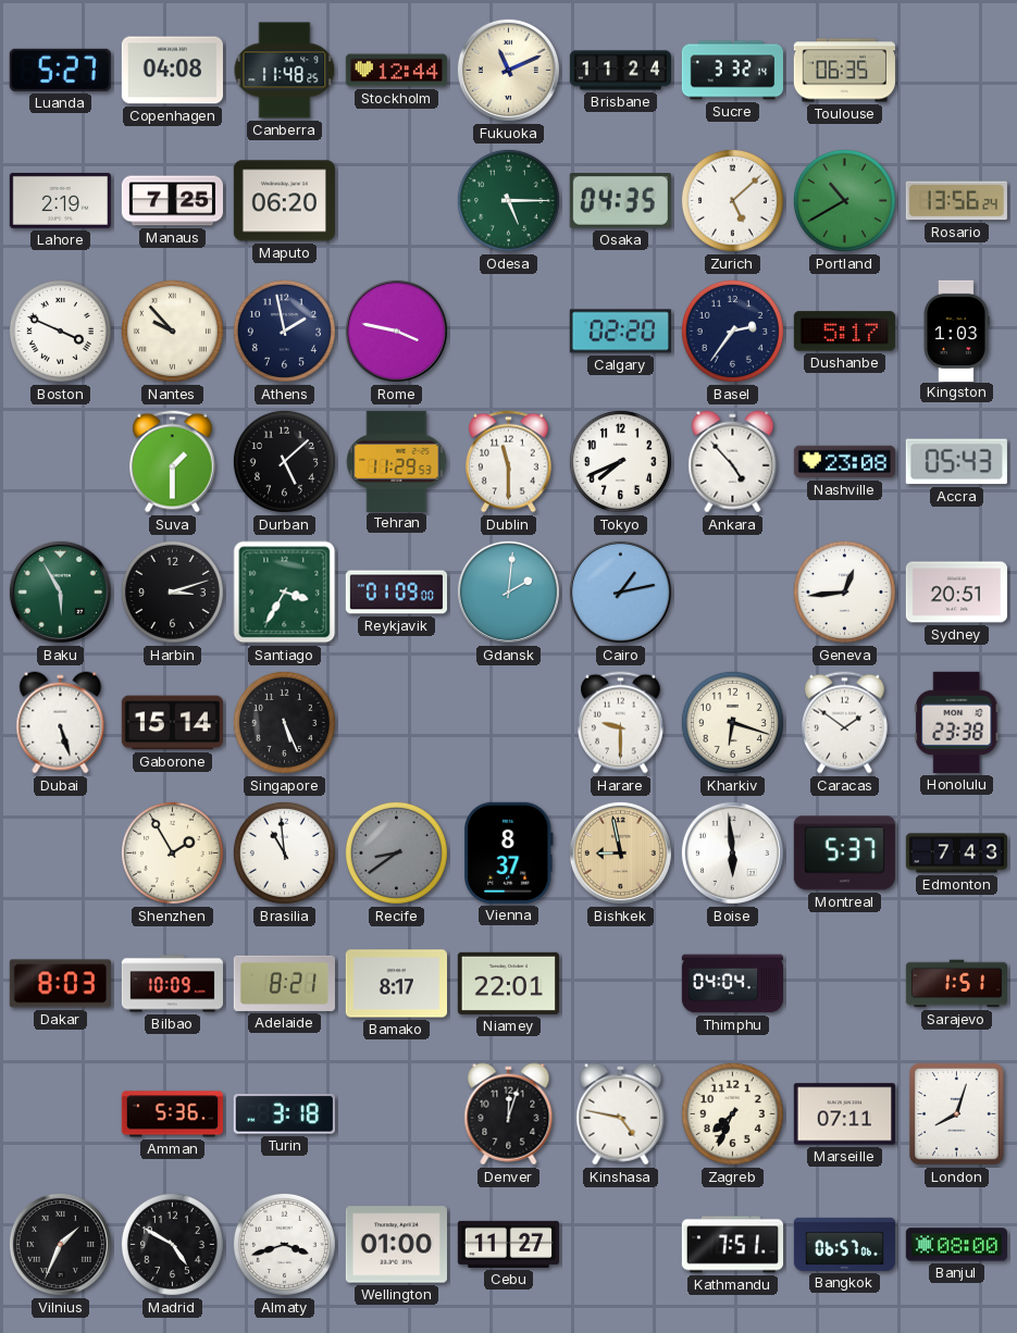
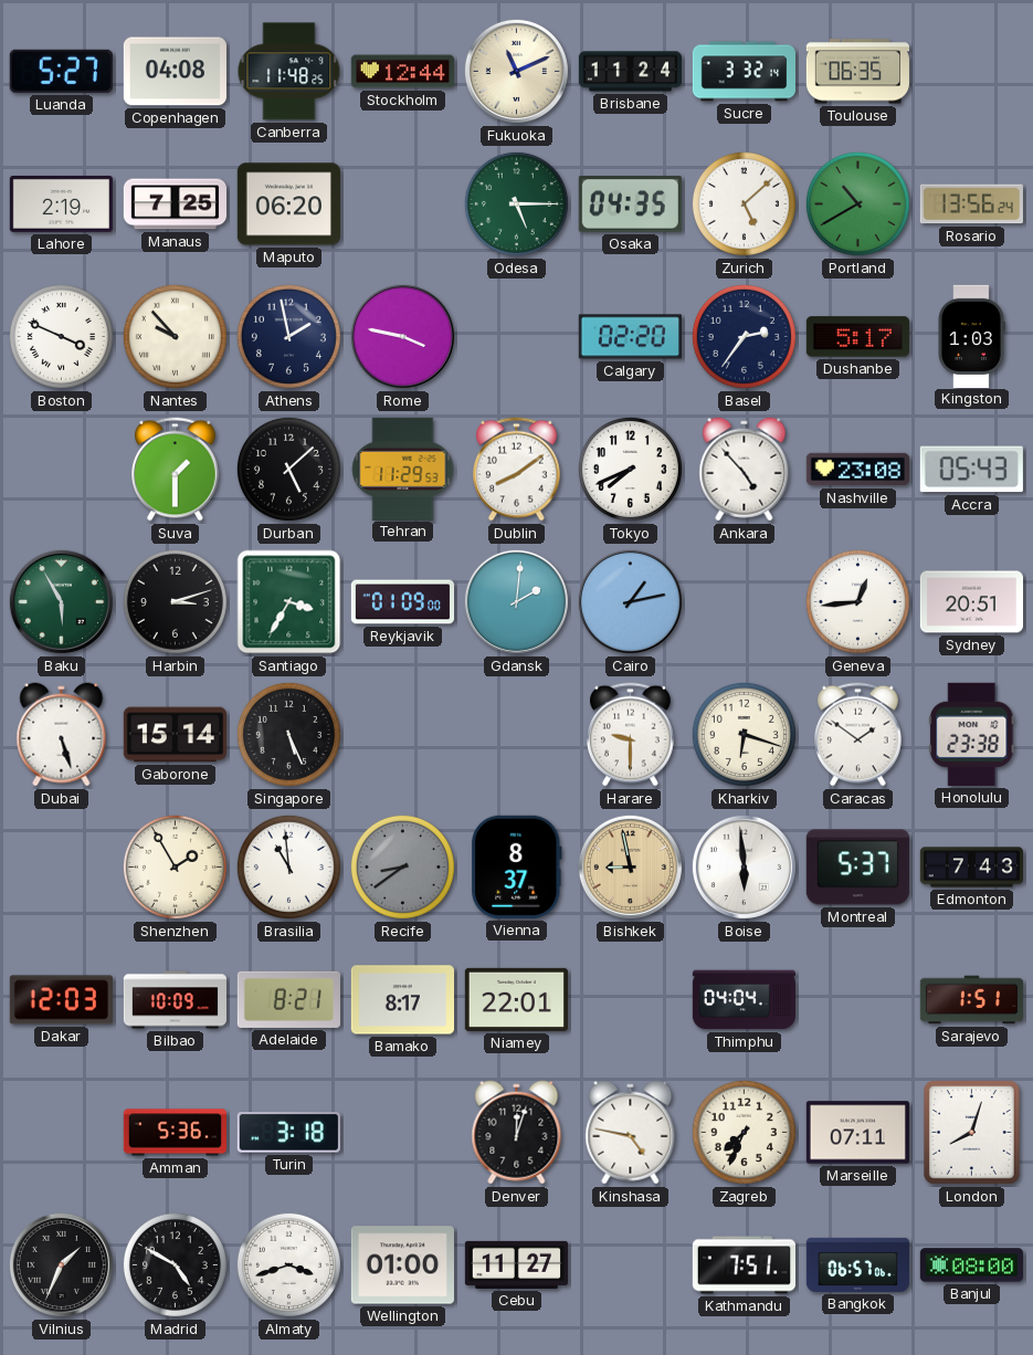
Dublin: 11:30 -> 8:09 (517, 470)
Dakar: 8:03 -> 12:03 (61, 1000)
